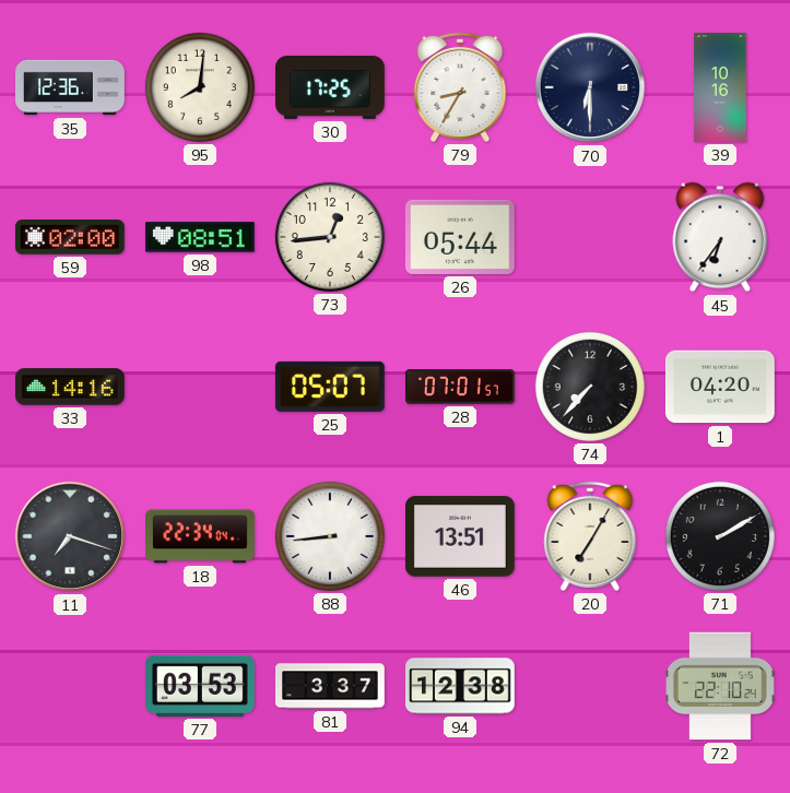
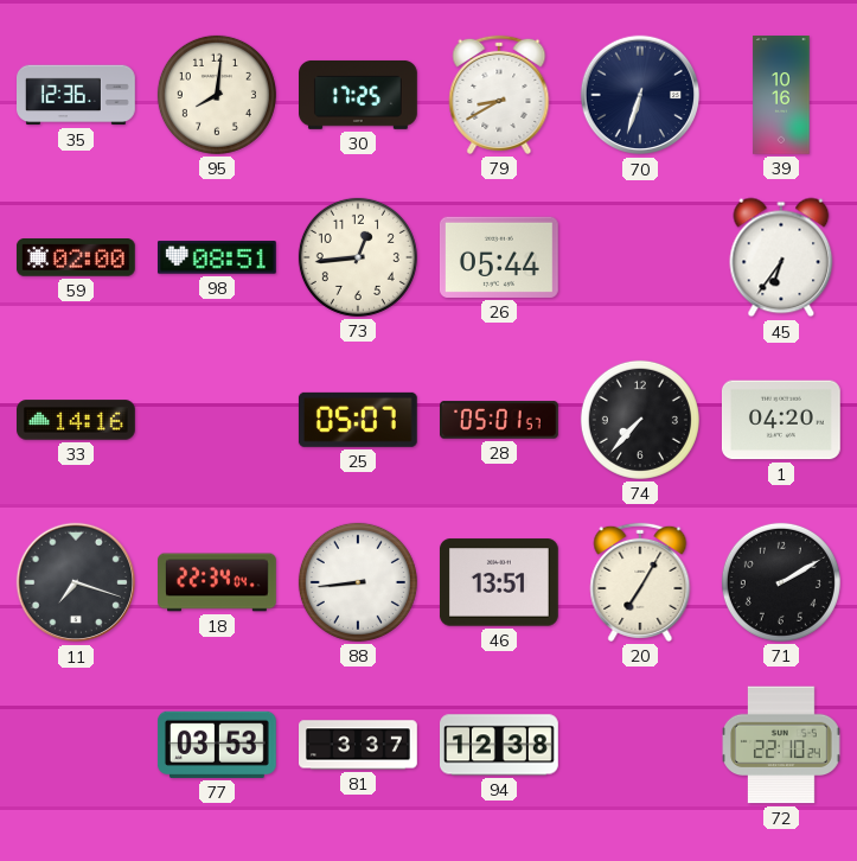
79: 8:35 -> 8:40 (499, 95)
70: 6:30 -> 6:33 (640, 95)
28: 07:01 -> 05:01 (500, 420)
